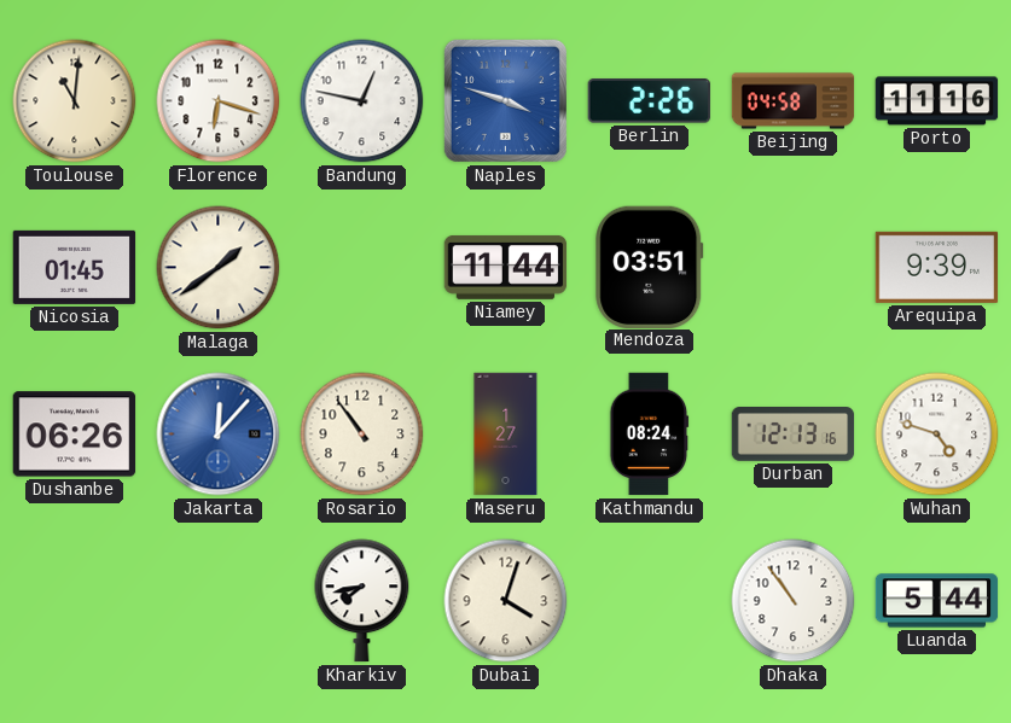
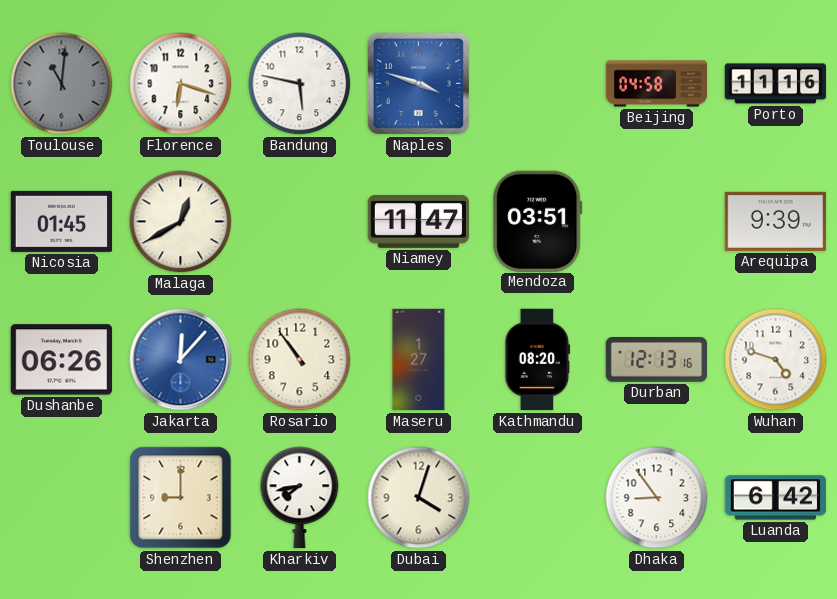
Toulouse dial: cream -> grey (62, 84)
Bandung: 12:47 -> 5:47 (300, 84)
Berlin: 2:26 -> none (649, 101)
Malaga: 1:39 -> 12:40 (181, 222)
Niamey: 11:44 -> 11:47 (419, 221)
Kathmandu: 08:24 -> 08:20 (538, 360)
Shenzhen: none -> 9:00 (181, 498)
Dhaka: 10:54 -> 8:54 (657, 498)
Luanda: 5:44 -> 6:42 (776, 498)
